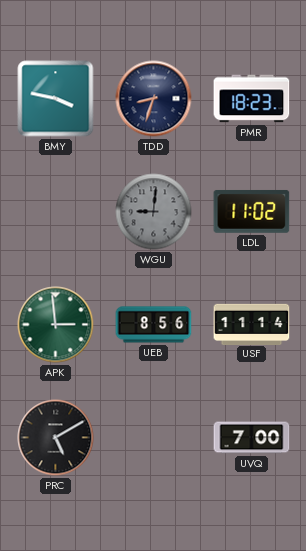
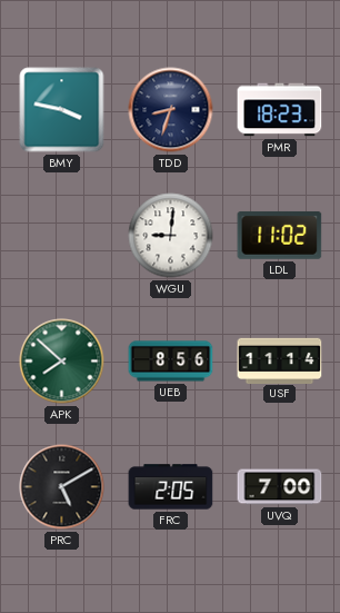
WGU dial: grey -> white (171, 236)
APK: 2:59 -> 7:52 (62, 362)
FRC: none -> 2:05 (171, 487)
